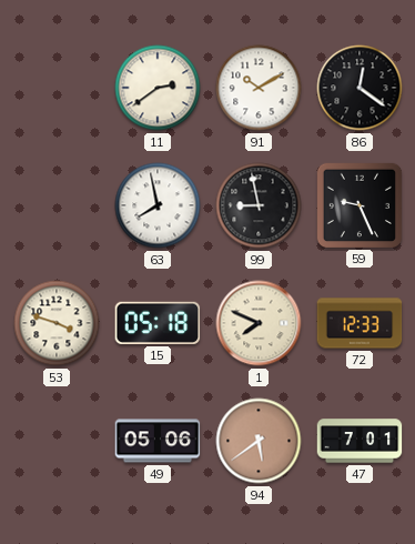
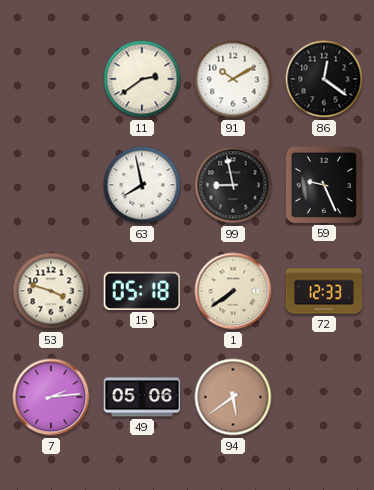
1: 7:49 -> 7:39 (233, 291)
7: none -> 2:14 (51, 397)
47: 7:01 -> none (360, 441)
